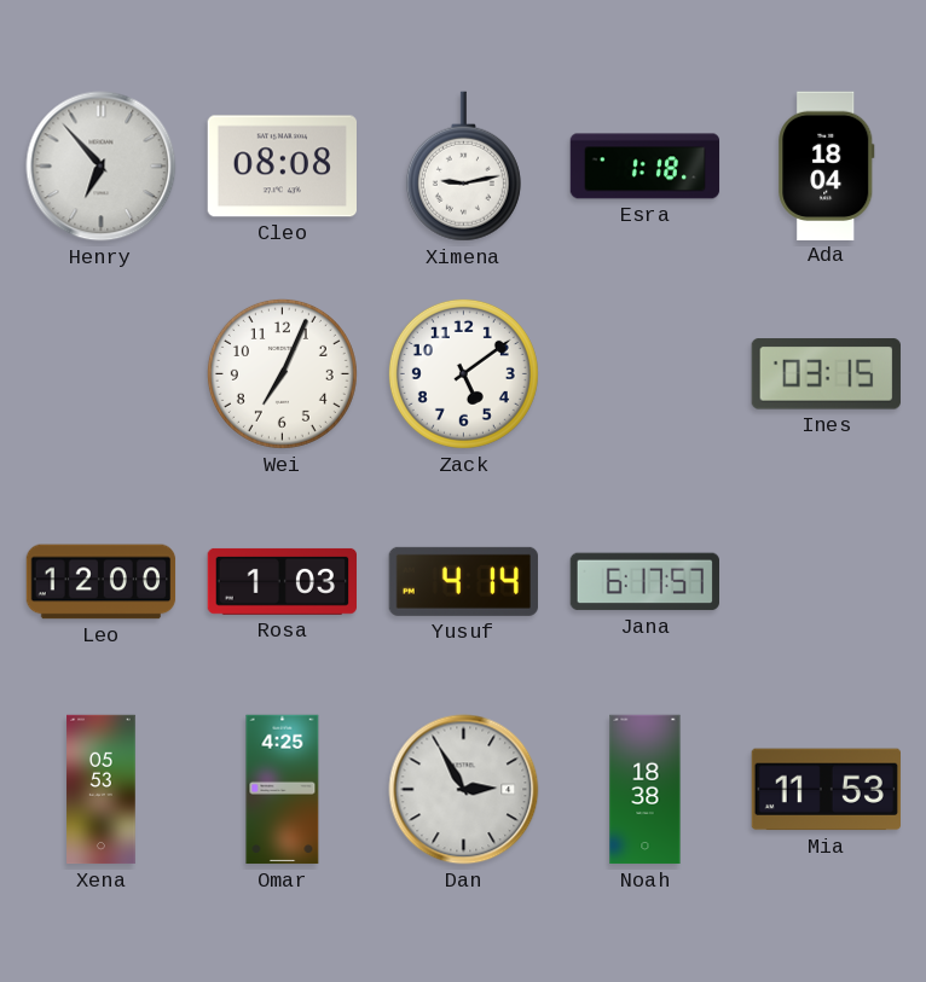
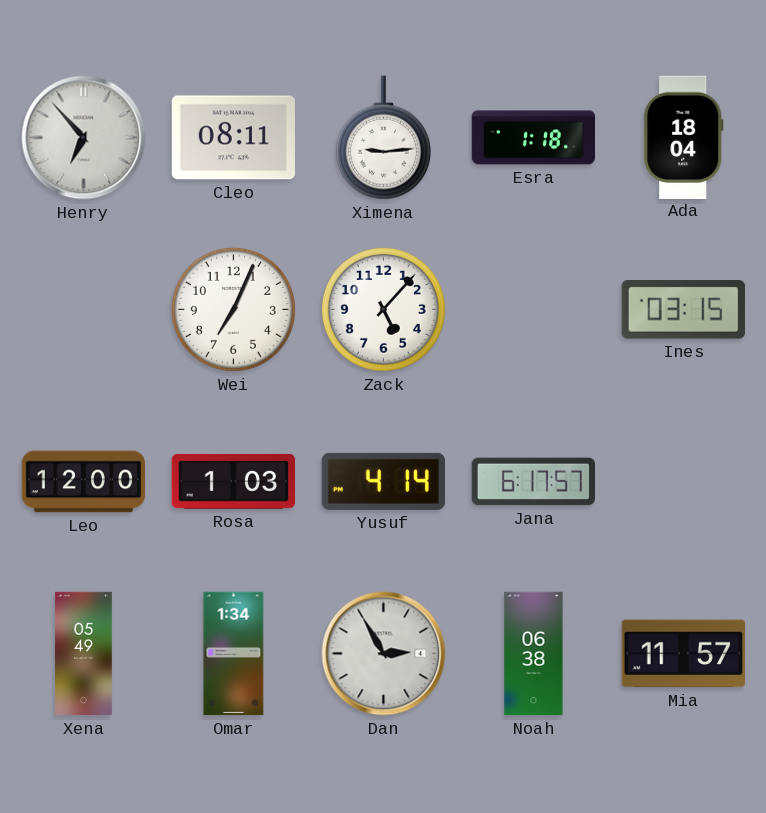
Cleo: 08:08 -> 08:11 (233, 138)
Ximena: 9:13 -> 9:14 (383, 138)
Zack: 5:09 -> 5:07 (383, 309)
Xena: 05:53 -> 05:49 (84, 654)
Omar: 4:25 -> 1:34 (234, 654)
Noah: 18:38 -> 06:38 (534, 654)
Mia: 11:53 -> 11:57 (683, 654)
